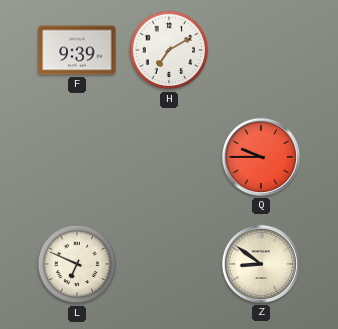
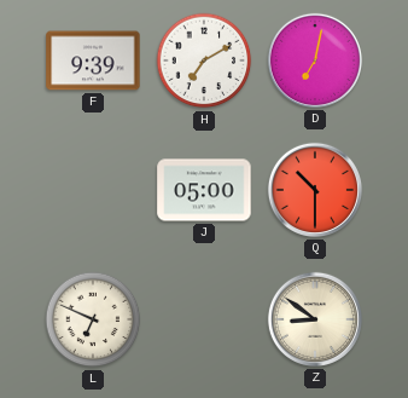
D: none -> 7:02 (315, 60)
J: none -> 05:00 (204, 190)
Q: 9:45 -> 10:30 (315, 190)
